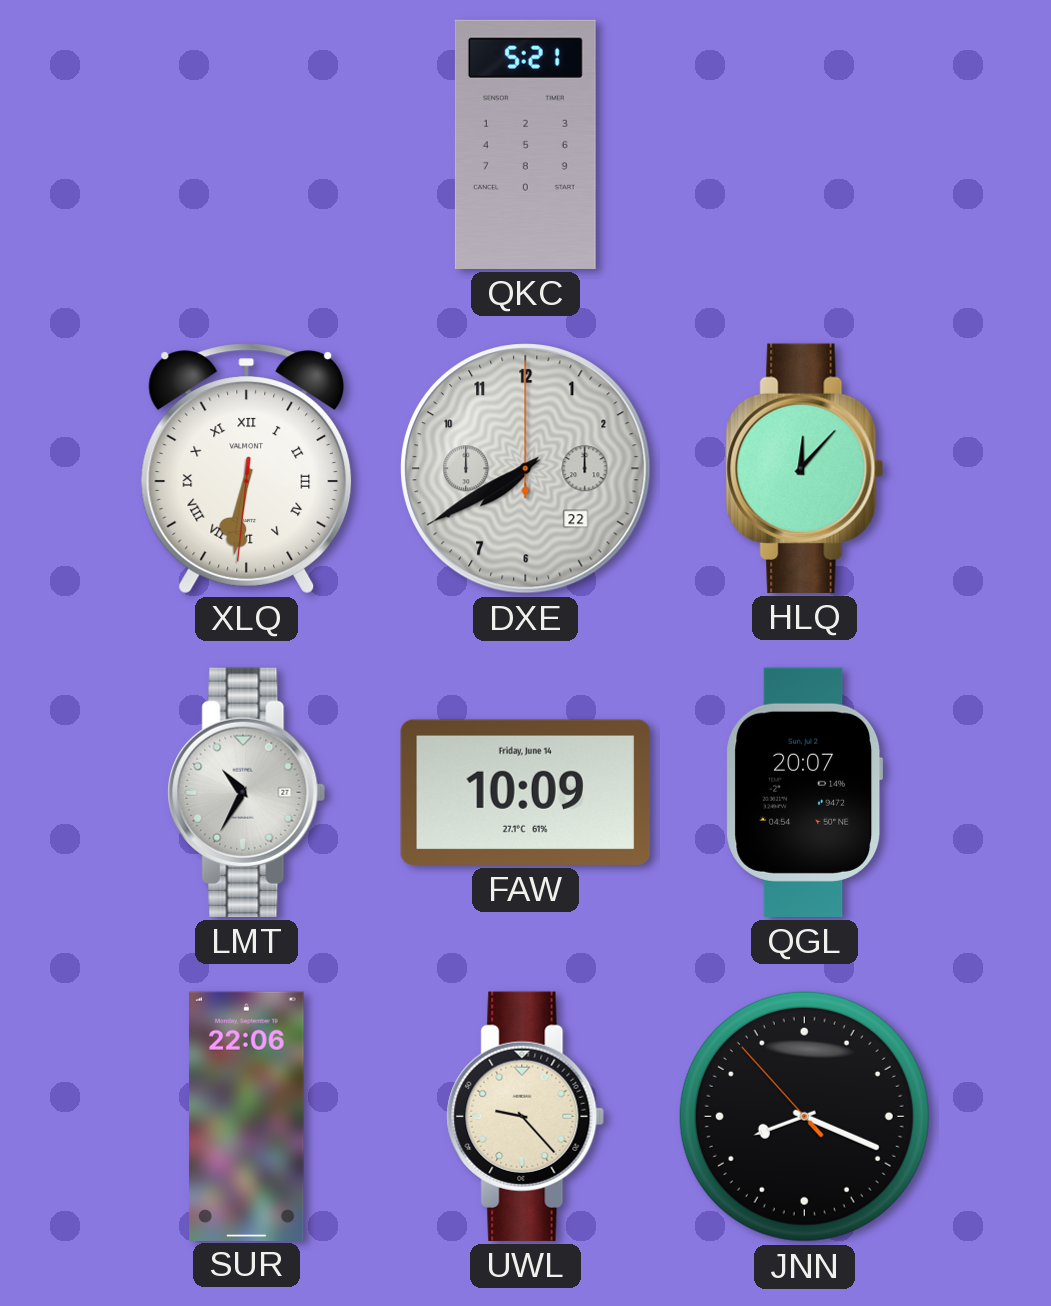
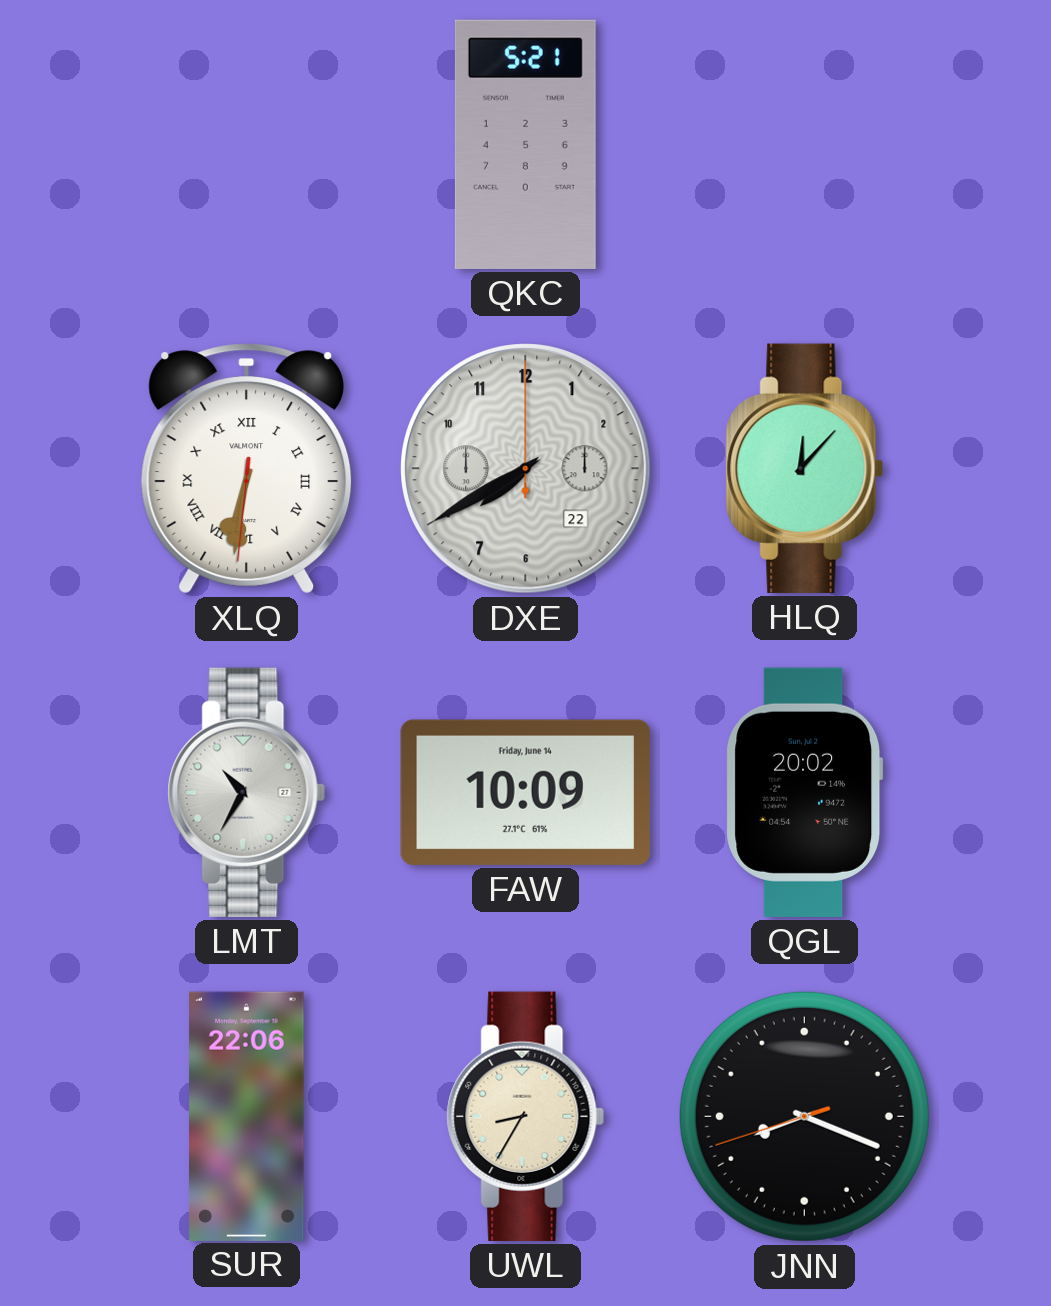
QGL: 20:07 -> 20:02 (805, 792)
UWL: 9:23 -> 8:35 (526, 1116)
JNN: 8:18:53 -> 8:18:42 (804, 1116)
